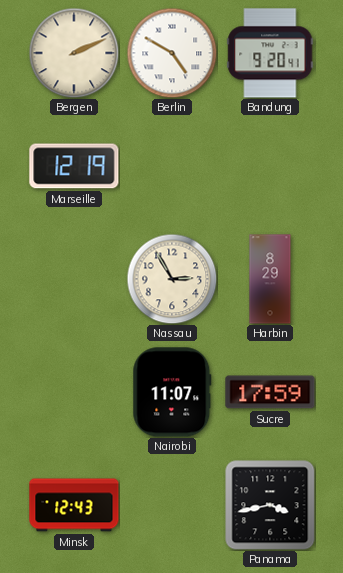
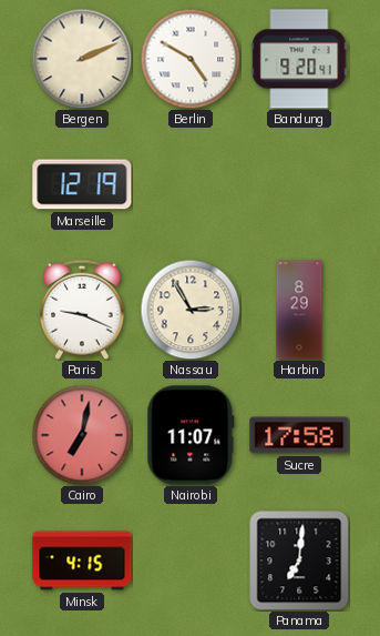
Paris: none -> 9:19 (82, 310)
Cairo: none -> 7:02 (82, 435)
Sucre: 17:59 -> 17:58 (299, 435)
Minsk: 12:43 -> 4:15 (82, 561)
Panama: 3:43 -> 7:01 (299, 561)
